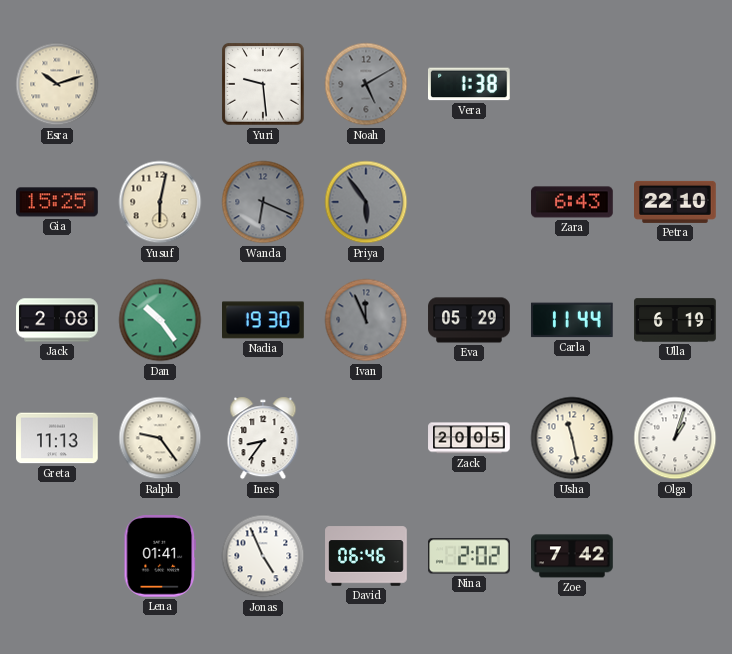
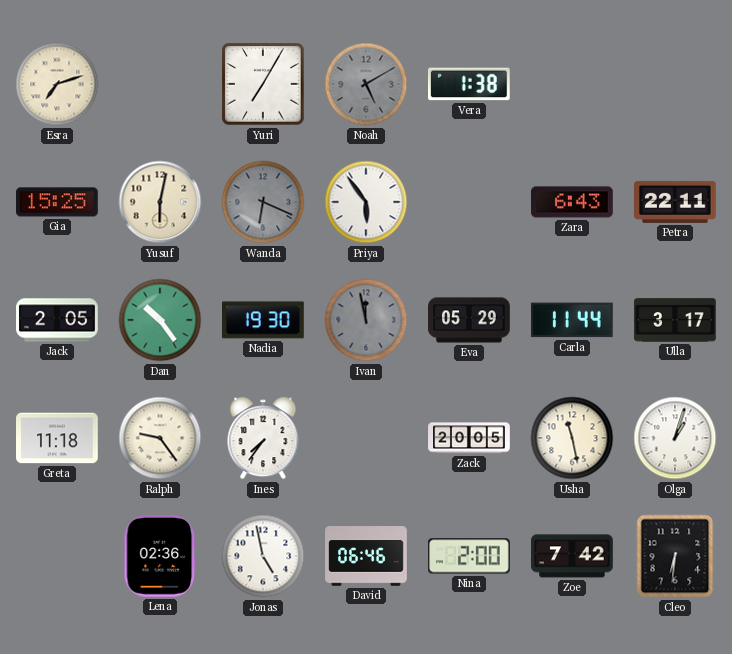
Esra: 10:12 -> 7:12 (57, 84)
Yuri: 9:29 -> 7:05 (263, 84)
Priya dial: grey -> white (366, 202)
Petra: 22:10 -> 22:11 (676, 202)
Jack: 2:08 -> 2:05 (57, 320)
Ivan: 11:56 -> 11:58 (366, 320)
Ulla: 6:19 -> 3:17 (675, 320)
Greta: 11:13 -> 11:18 (57, 438)
Ines: 8:36 -> 7:36 (263, 438)
Lena: 01:41 -> 02:36 (160, 557)
Jonas: 4:56 -> 4:58 (263, 556)
Nina: 2:02 -> 2:00 (470, 556)
Cleo: none -> 6:31 (675, 556)
